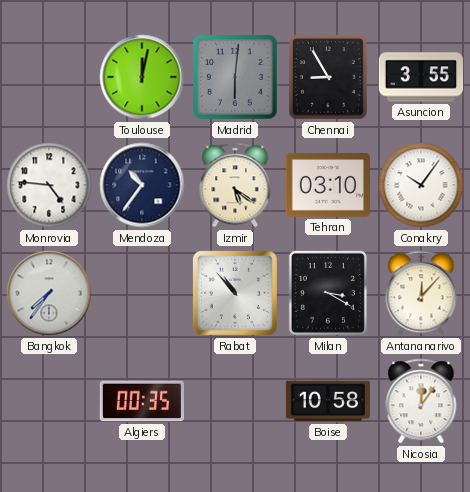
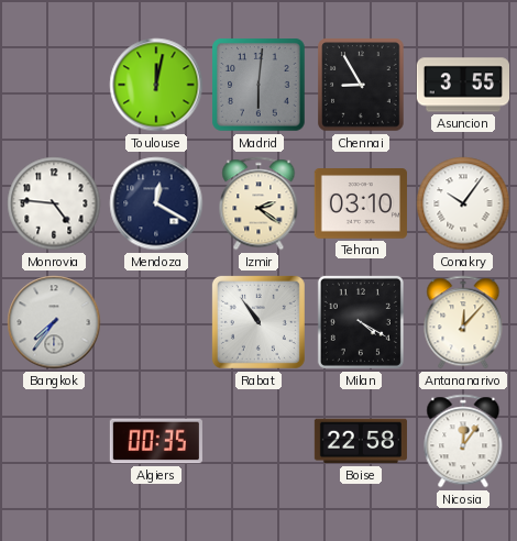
Mendoza: 10:36 -> 12:20 (156, 203)
Izmir: 5:21 -> 2:21 (258, 203)
Rabat: 10:53 -> 10:54 (258, 322)
Milan: 3:20 -> 4:20 (361, 322)
Boise: 10:58 -> 22:58 (360, 441)
